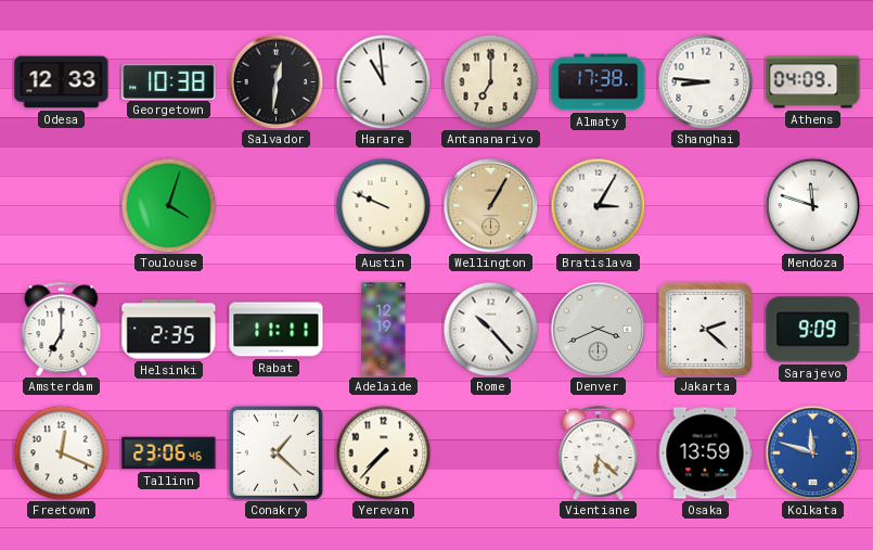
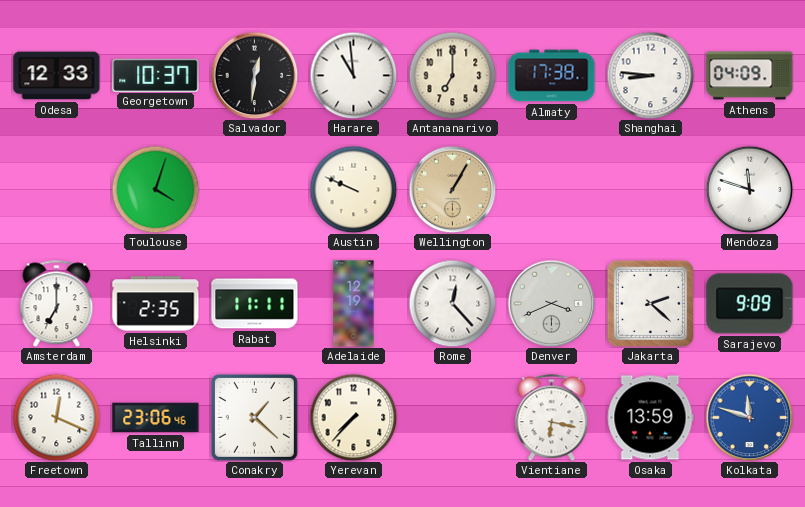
Georgetown: 10:38 -> 10:37 (156, 75)
Bratislava: 3:05 -> none (598, 205)
Rome: 10:23 -> 12:23 (452, 303)
Vientiane: 6:22 -> 6:17 (552, 417)
